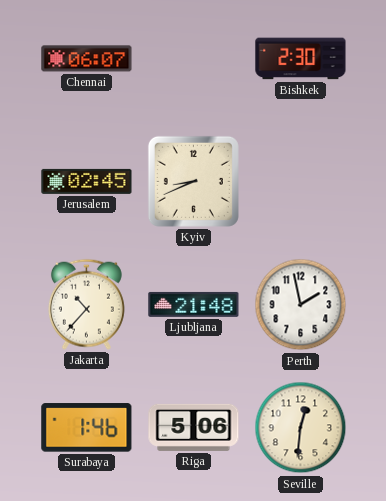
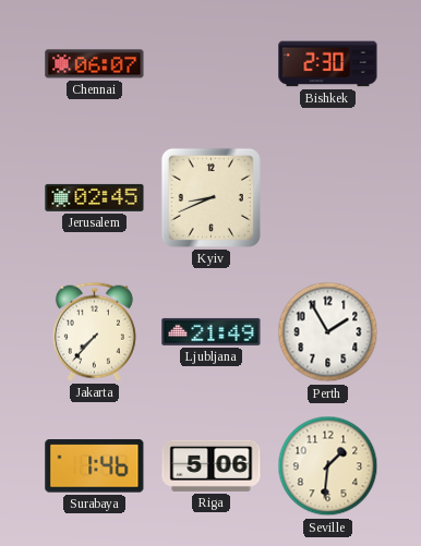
Jakarta: 10:37 -> 7:37 (94, 331)
Ljubljana: 21:48 -> 21:49 (212, 331)
Perth: 1:58 -> 1:55 (328, 332)
Seville: 12:31 -> 1:31 (328, 466)
